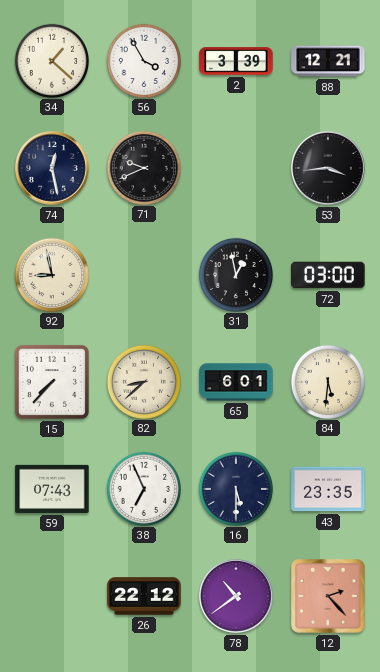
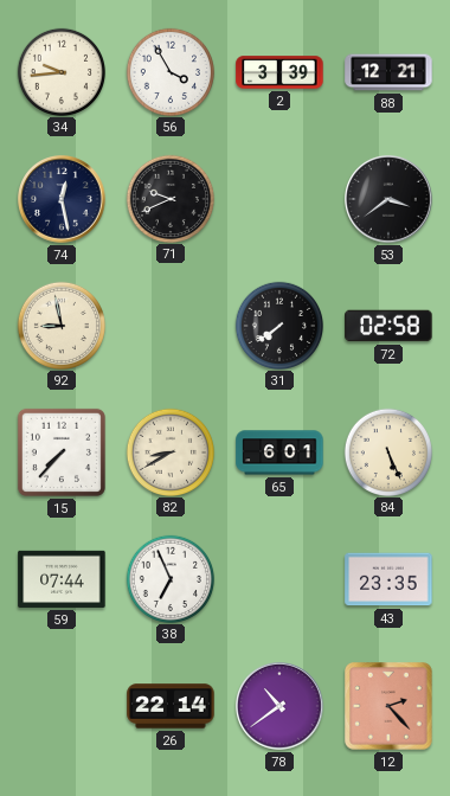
34: 1:22 -> 9:44 (60, 71)
53: 3:44 -> 3:39 (388, 199)
31: 12:58 -> 7:39 (278, 325)
72: 03:00 -> 02:58 (388, 326)
82: 8:38 -> 8:40 (169, 451)
84: 5:31 -> 5:26 (387, 451)
59: 07:43 -> 07:44 (62, 579)
16: 5:30 -> none (235, 488)
26: 22:12 -> 22:14 (171, 706)
